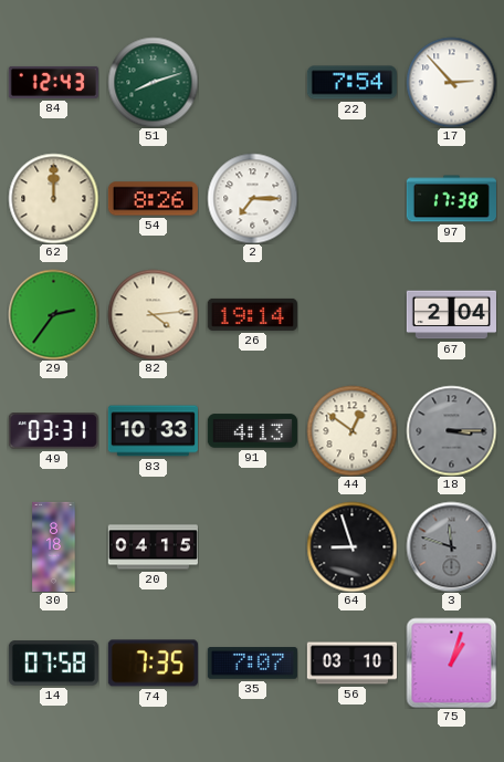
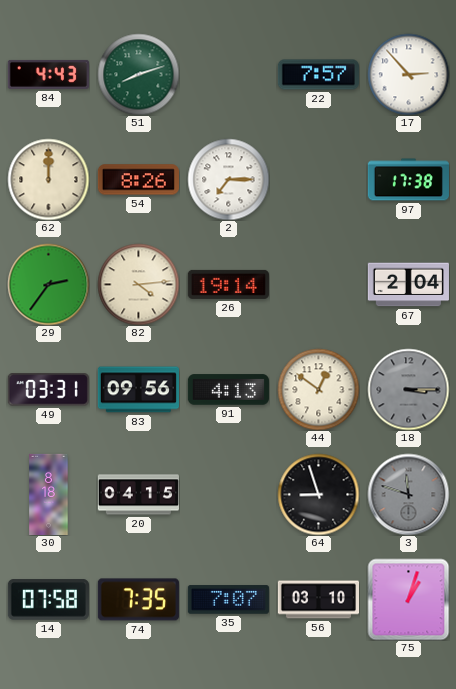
84: 12:43 -> 4:43 (48, 74)
22: 7:54 -> 7:57 (318, 75)
83: 10:33 -> 09:56 (138, 390)
